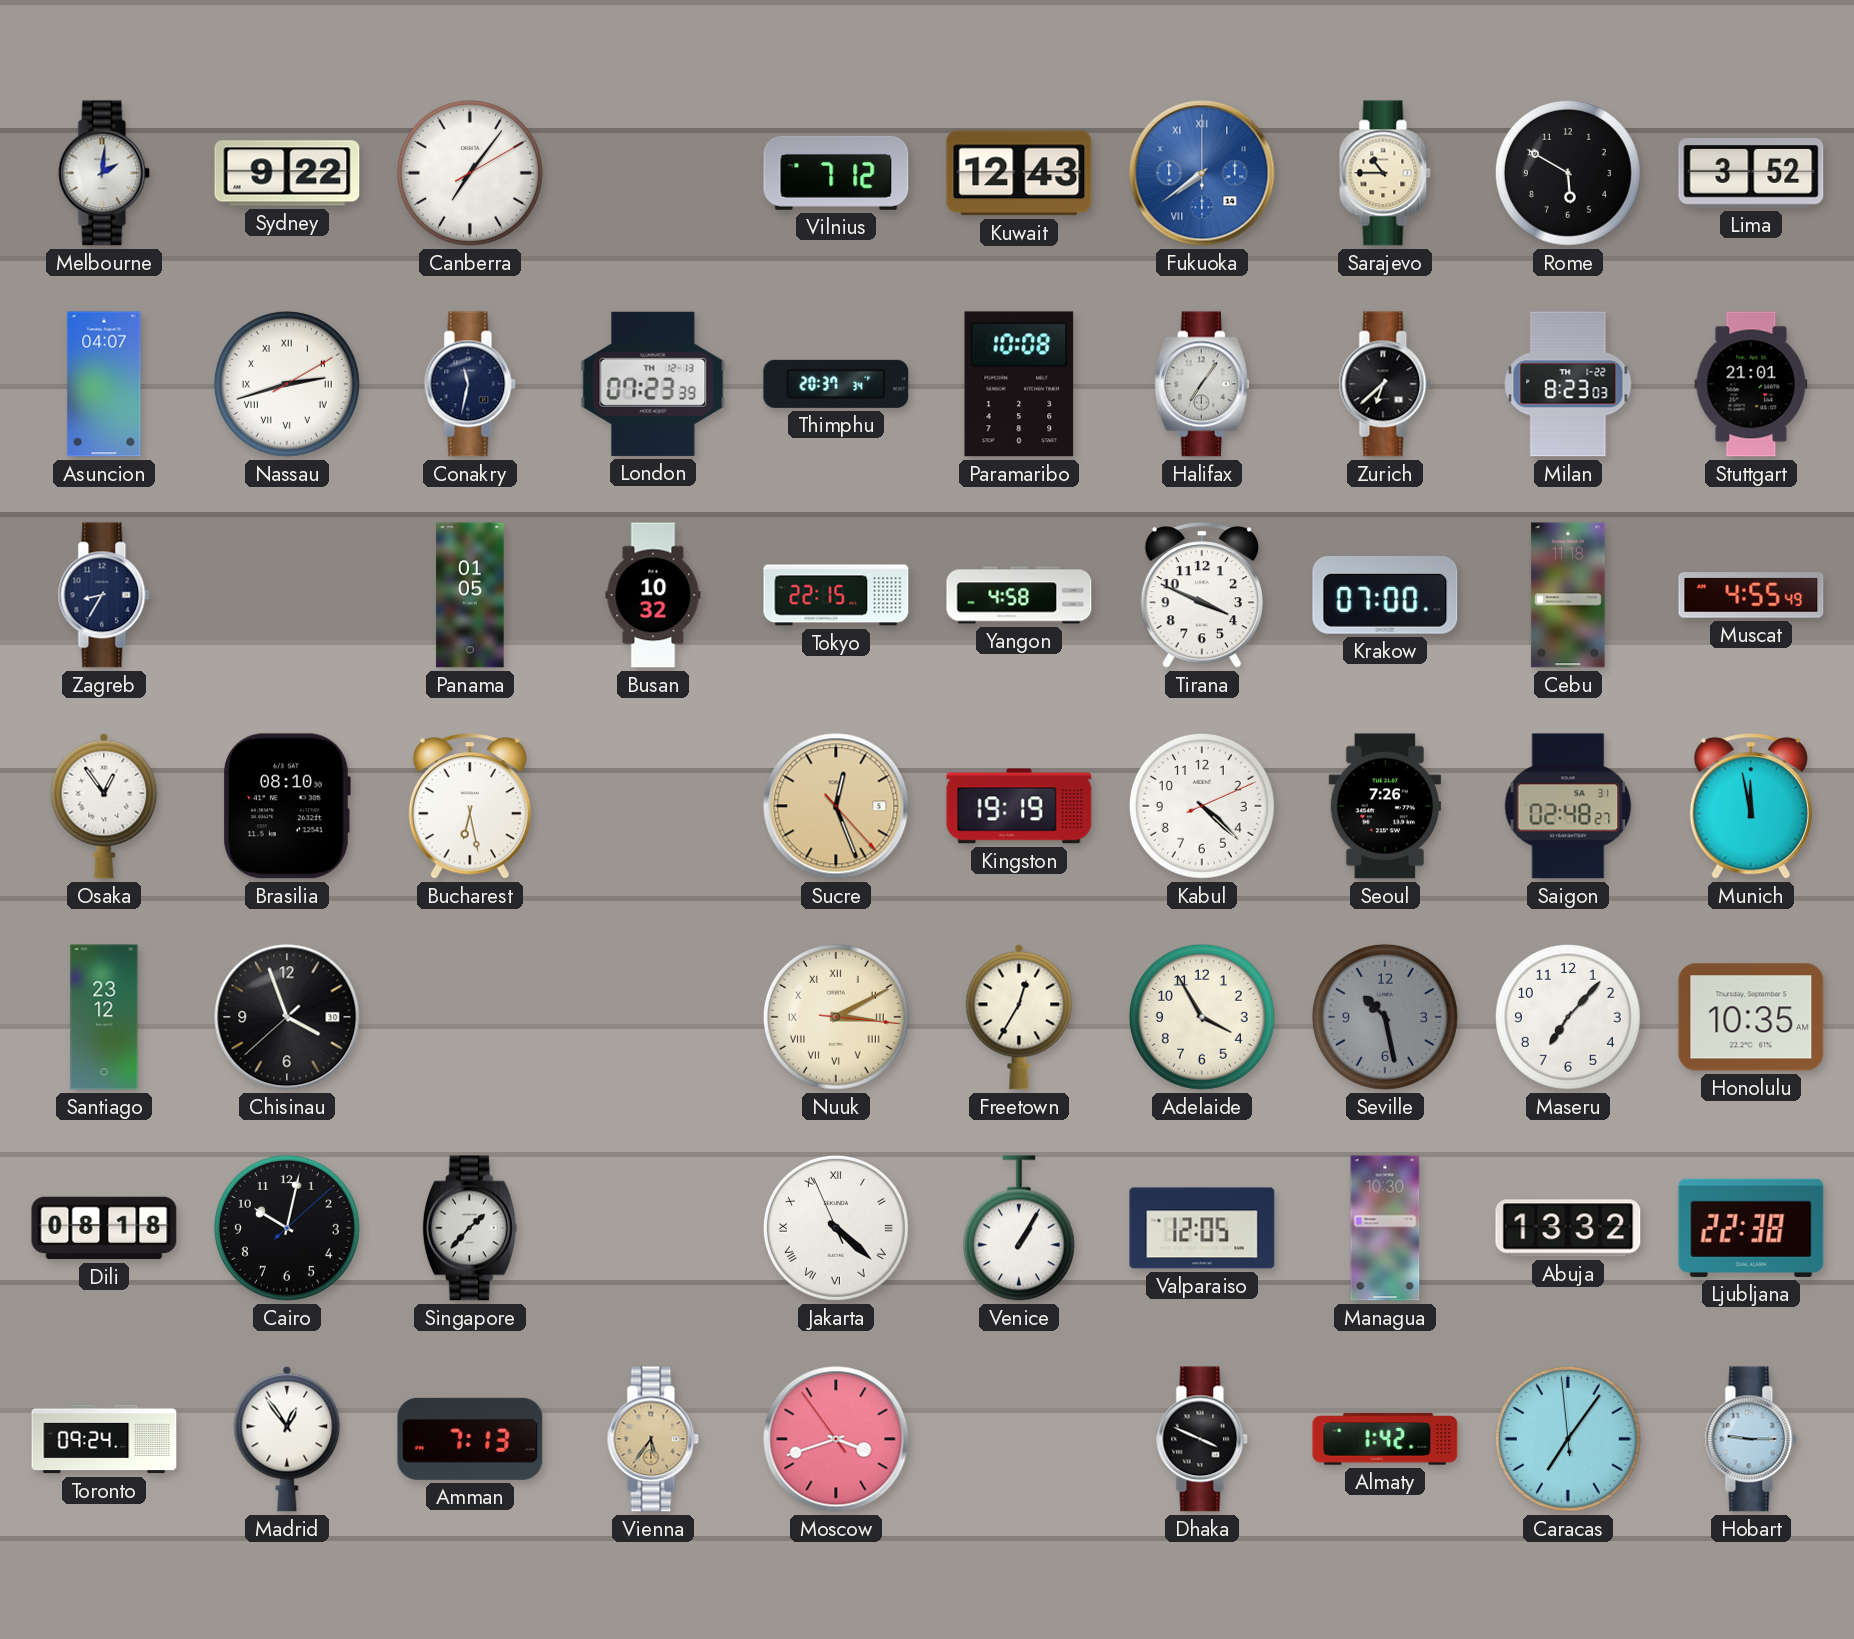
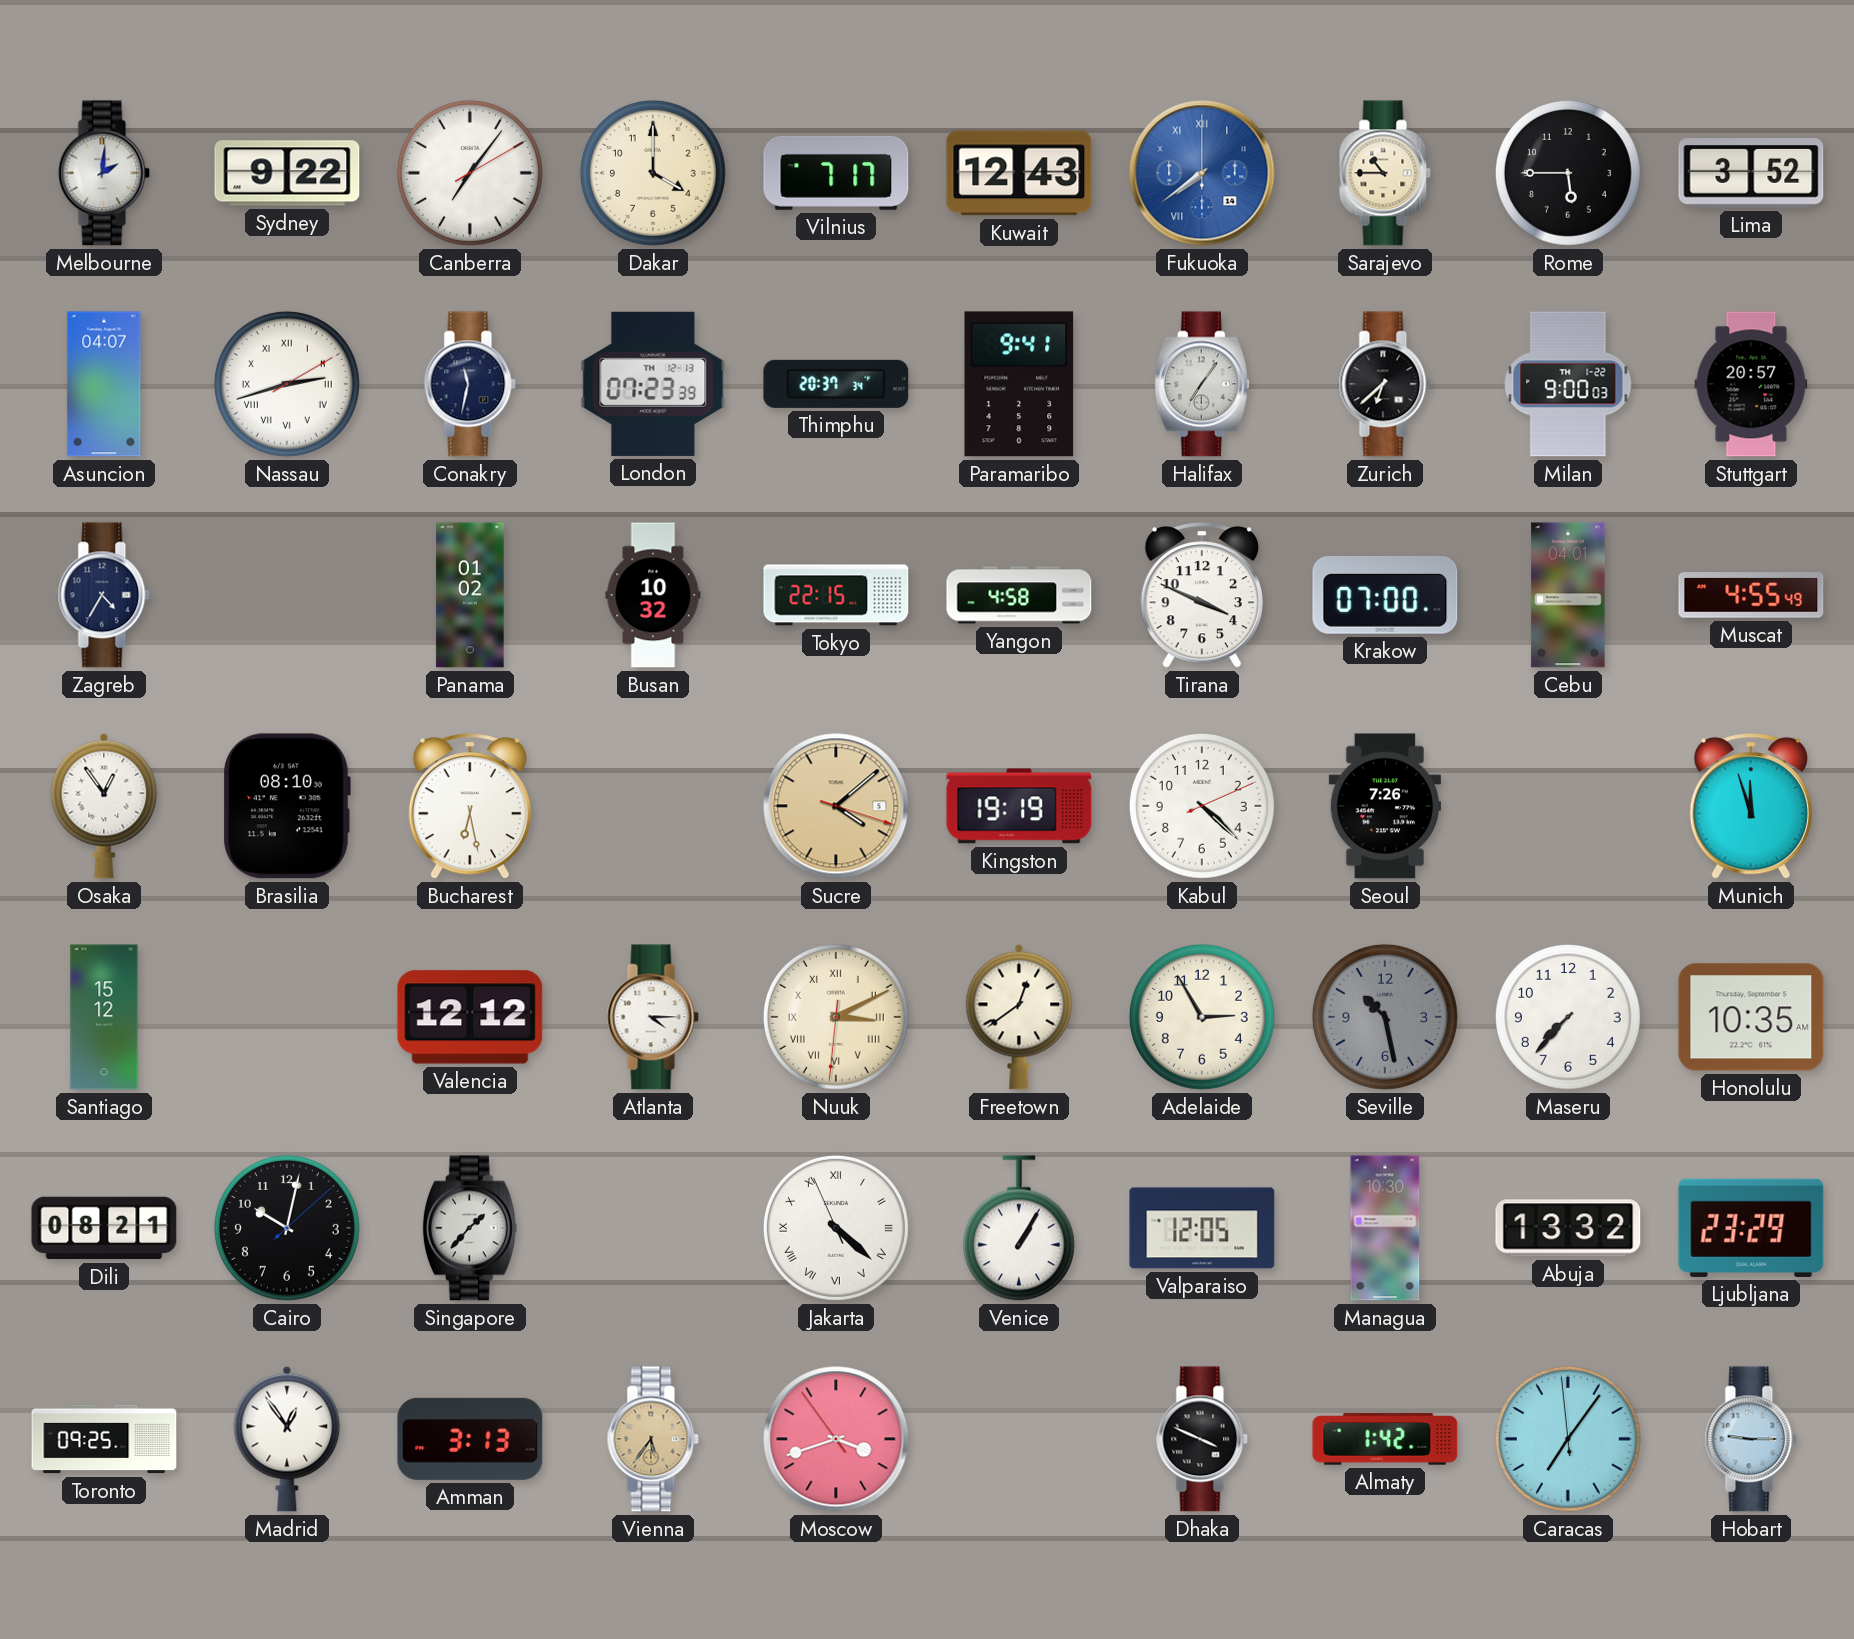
Dakar: none -> 4:00 (653, 173)
Vilnius: 7:12 -> 7:17 (836, 173)
Rome: 5:50 -> 5:45 (1568, 173)
Paramaribo: 10:08 -> 9:41 (1019, 384)
Milan: 8:23 -> 9:00 (1568, 384)
Stuttgart: 21:01 -> 20:57 (1751, 384)
Zagreb: 8:35 -> 4:35 (104, 595)
Panama: 01:05 -> 01:02 (470, 595)
Cebu: 11:18 -> 04:01 (1568, 595)
Sucre: 12:26 -> 4:08 (836, 806)
Saigon: 02:48 -> none (1568, 806)
Munich: 11:58 -> 11:57 (1751, 806)
Santiago: 23:12 -> 15:12 (104, 1017)
Chisinau: 3:56 -> none (287, 1017)
Valencia: none -> 12:12 (470, 1017)
Atlanta: none -> 4:15 (653, 1017)
Nuuk: 3:10:16 -> 3:10:31 (836, 1017)
Freetown: 12:35 -> 12:39 (1019, 1017)
Adelaide: 3:55 -> 2:55 (1202, 1017)
Maseru: 7:07 -> 7:37 (1568, 1017)
Dili: 08:18 -> 08:21 (104, 1228)
Ljubljana: 22:38 -> 23:29 (1751, 1228)
Toronto: 09:24 -> 09:25 (104, 1439)
Amman: 7:13 -> 3:13 (470, 1439)
